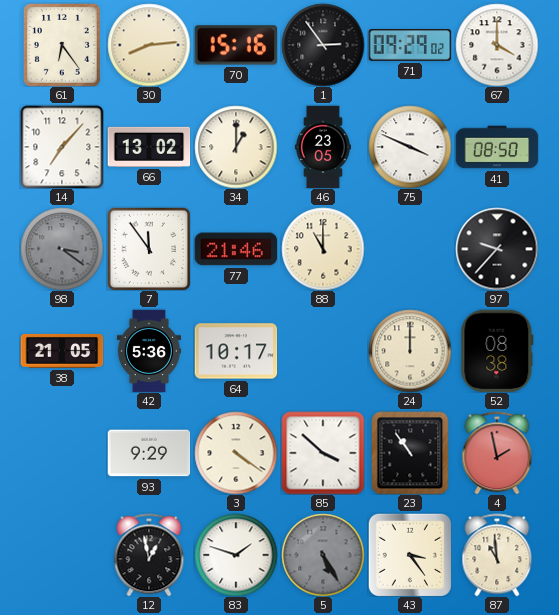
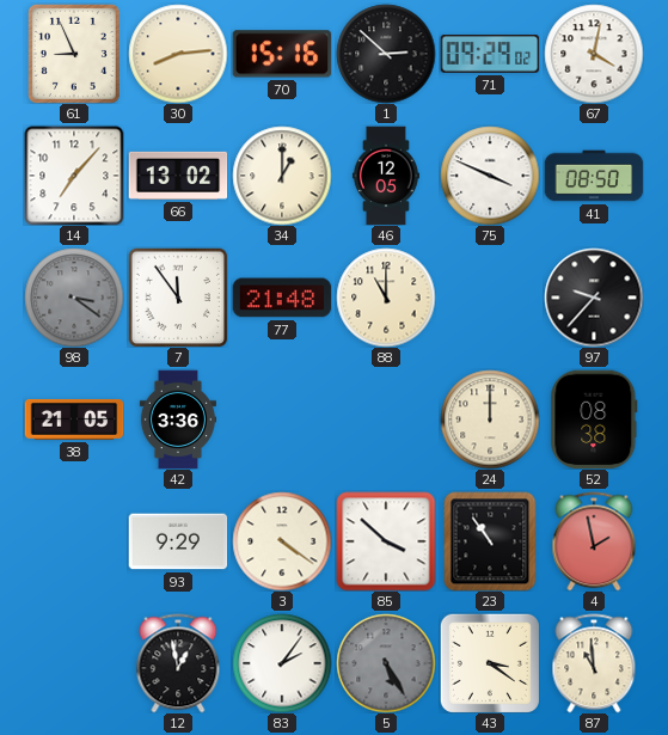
61: 6:24 -> 8:56 (74, 54)
1: 2:54 -> 2:52 (386, 54)
67: 4:00 -> 4:02 (594, 54)
46: 23:05 -> 12:05 (386, 176)
77: 21:46 -> 21:48 (282, 298)
42: 5:36 -> 3:36 (177, 419)
64: 10:17 -> none (236, 351)
83: 1:48 -> 2:06 (282, 663)
43: 3:24 -> 3:21 (490, 663)
